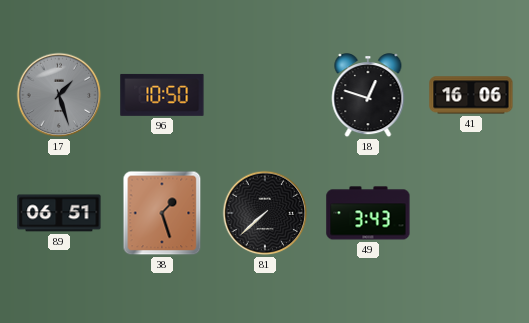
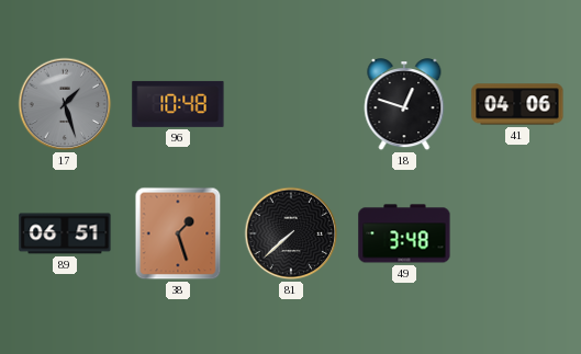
96: 10:50 -> 10:48 (178, 104)
41: 16:06 -> 04:06 (517, 104)
49: 3:43 -> 3:48 (404, 233)
